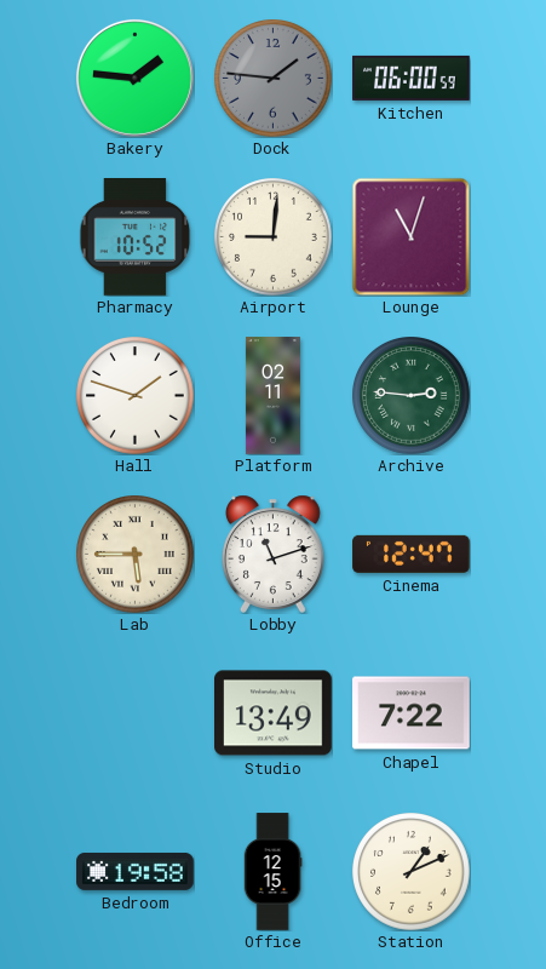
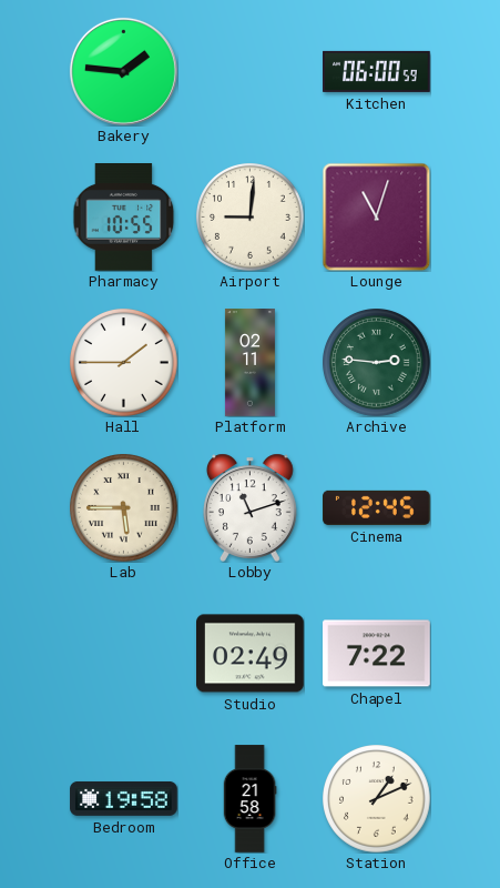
Dock: 1:46 -> none (274, 79)
Pharmacy: 10:52 -> 10:55 (124, 218)
Hall: 1:48 -> 1:45 (124, 363)
Cinema: 12:47 -> 12:45 (377, 507)
Studio: 13:49 -> 02:49 (251, 654)
Office: 12:15 -> 21:58 (249, 799)
